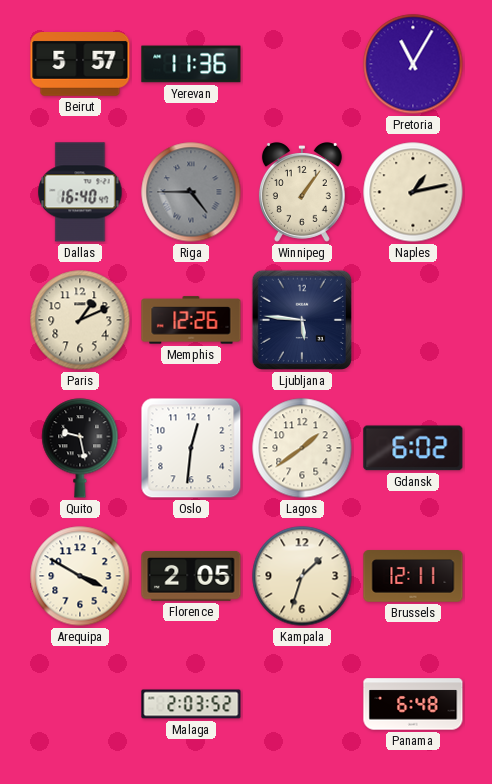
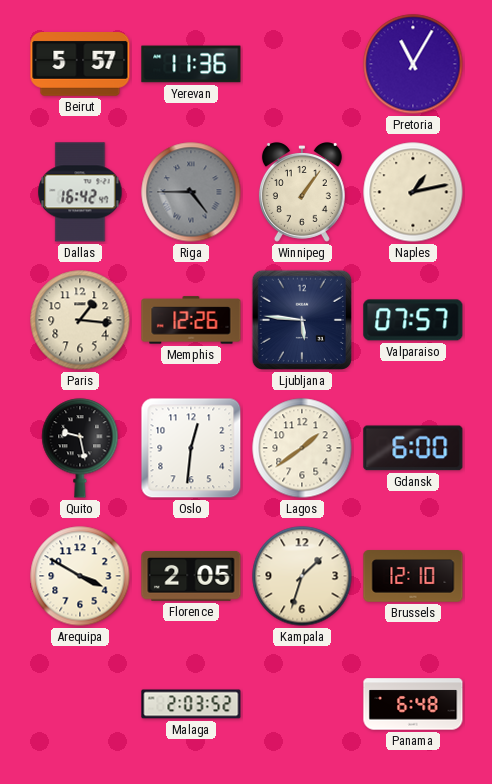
Dallas: 16:40 -> 16:42 (80, 192)
Paris: 1:11 -> 1:16 (80, 320)
Valparaiso: none -> 07:57 (413, 320)
Gdansk: 6:02 -> 6:00 (413, 448)
Brussels: 12:11 -> 12:10 (413, 576)
